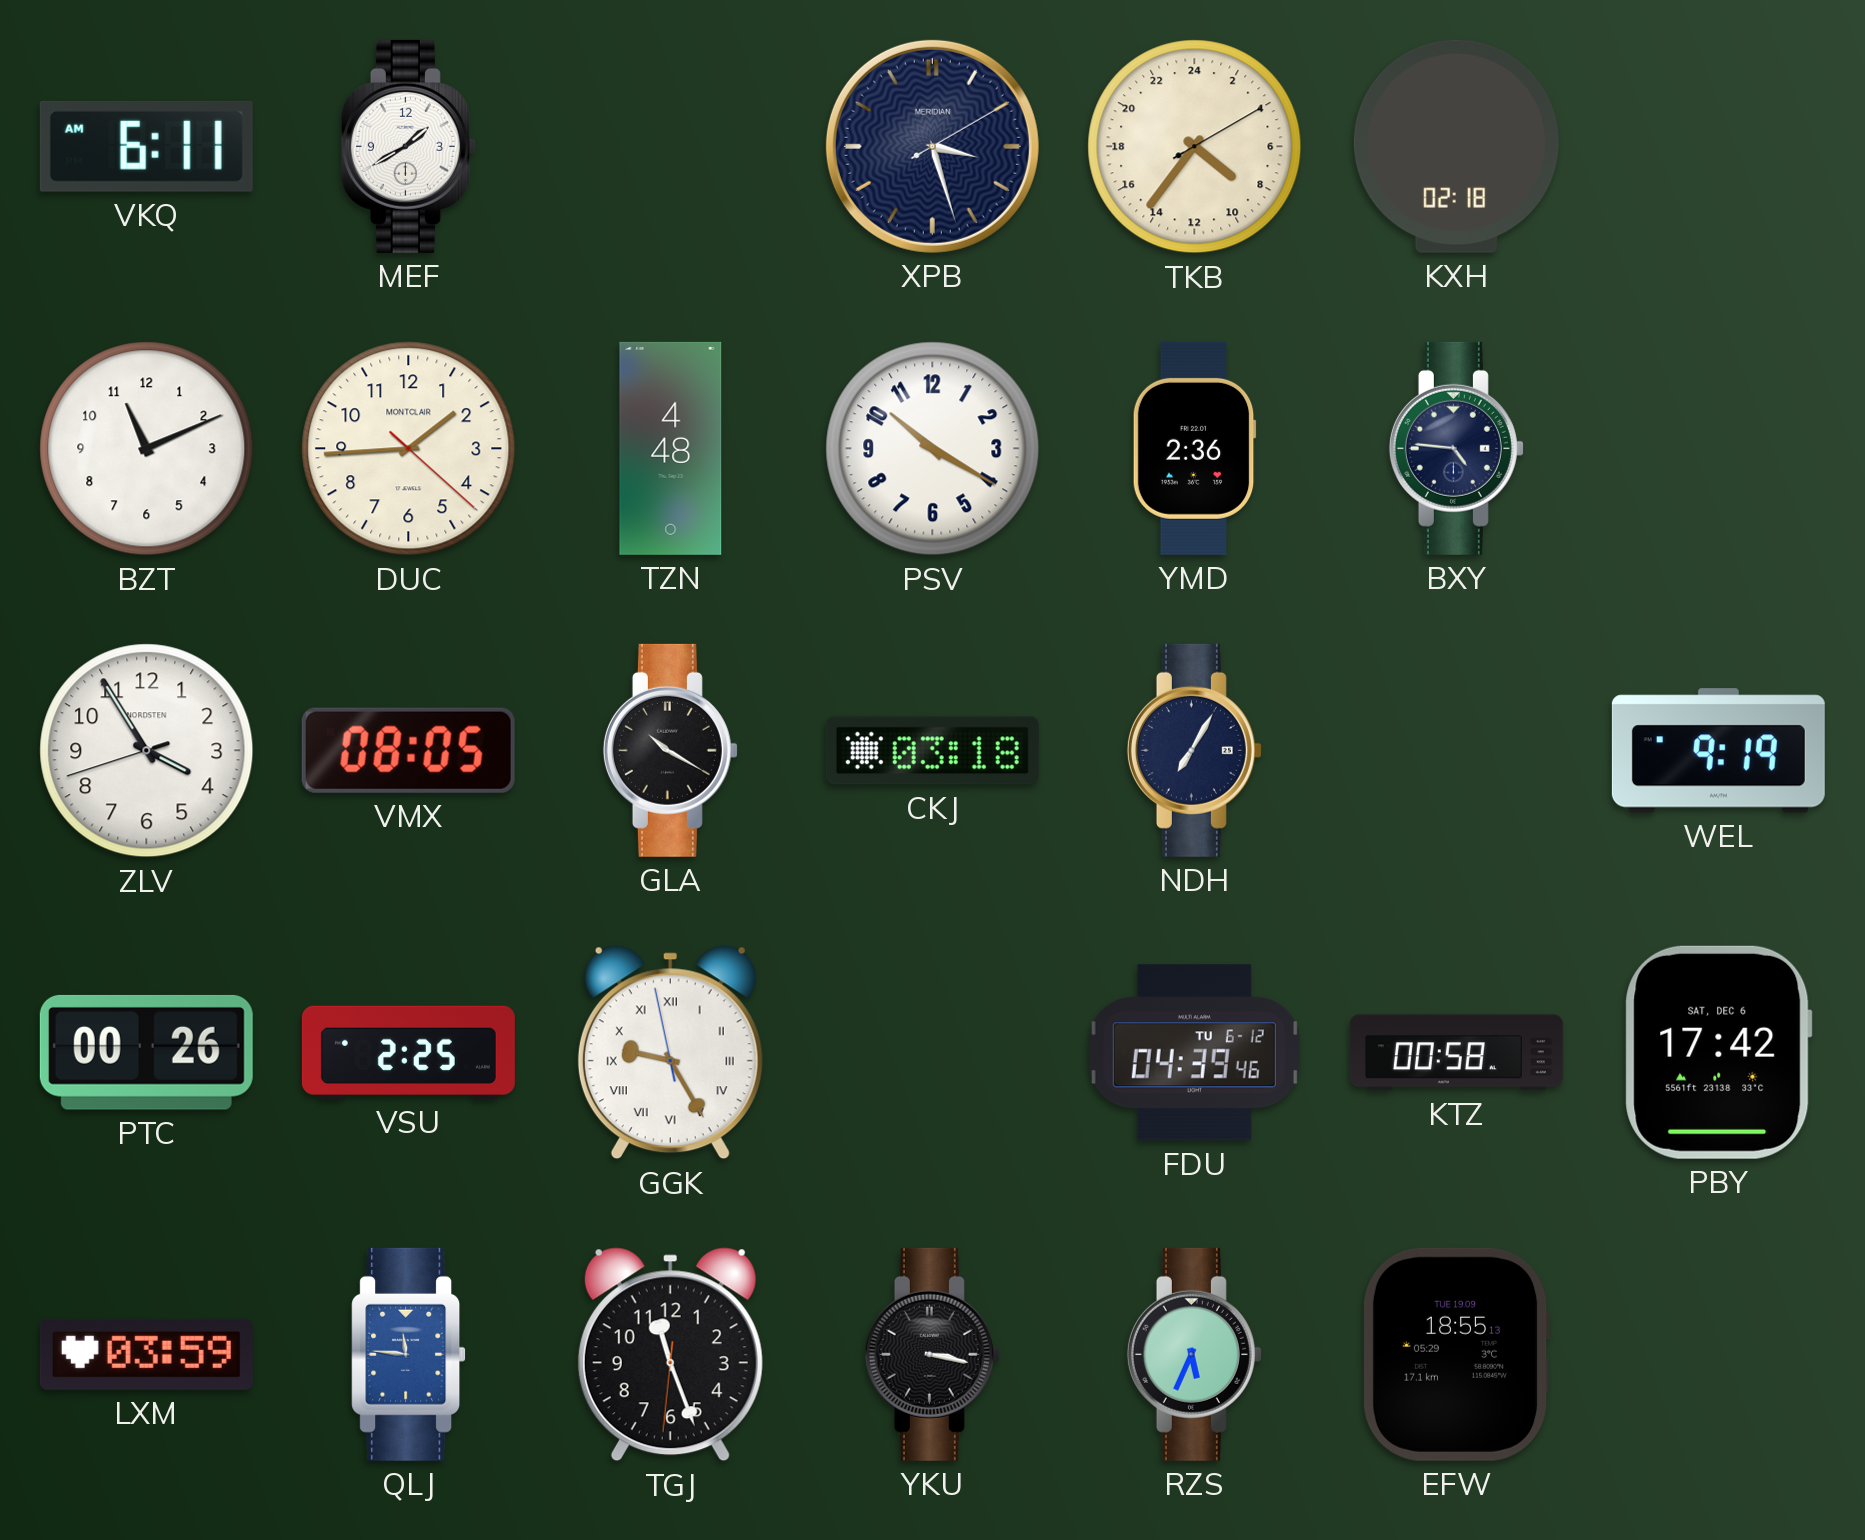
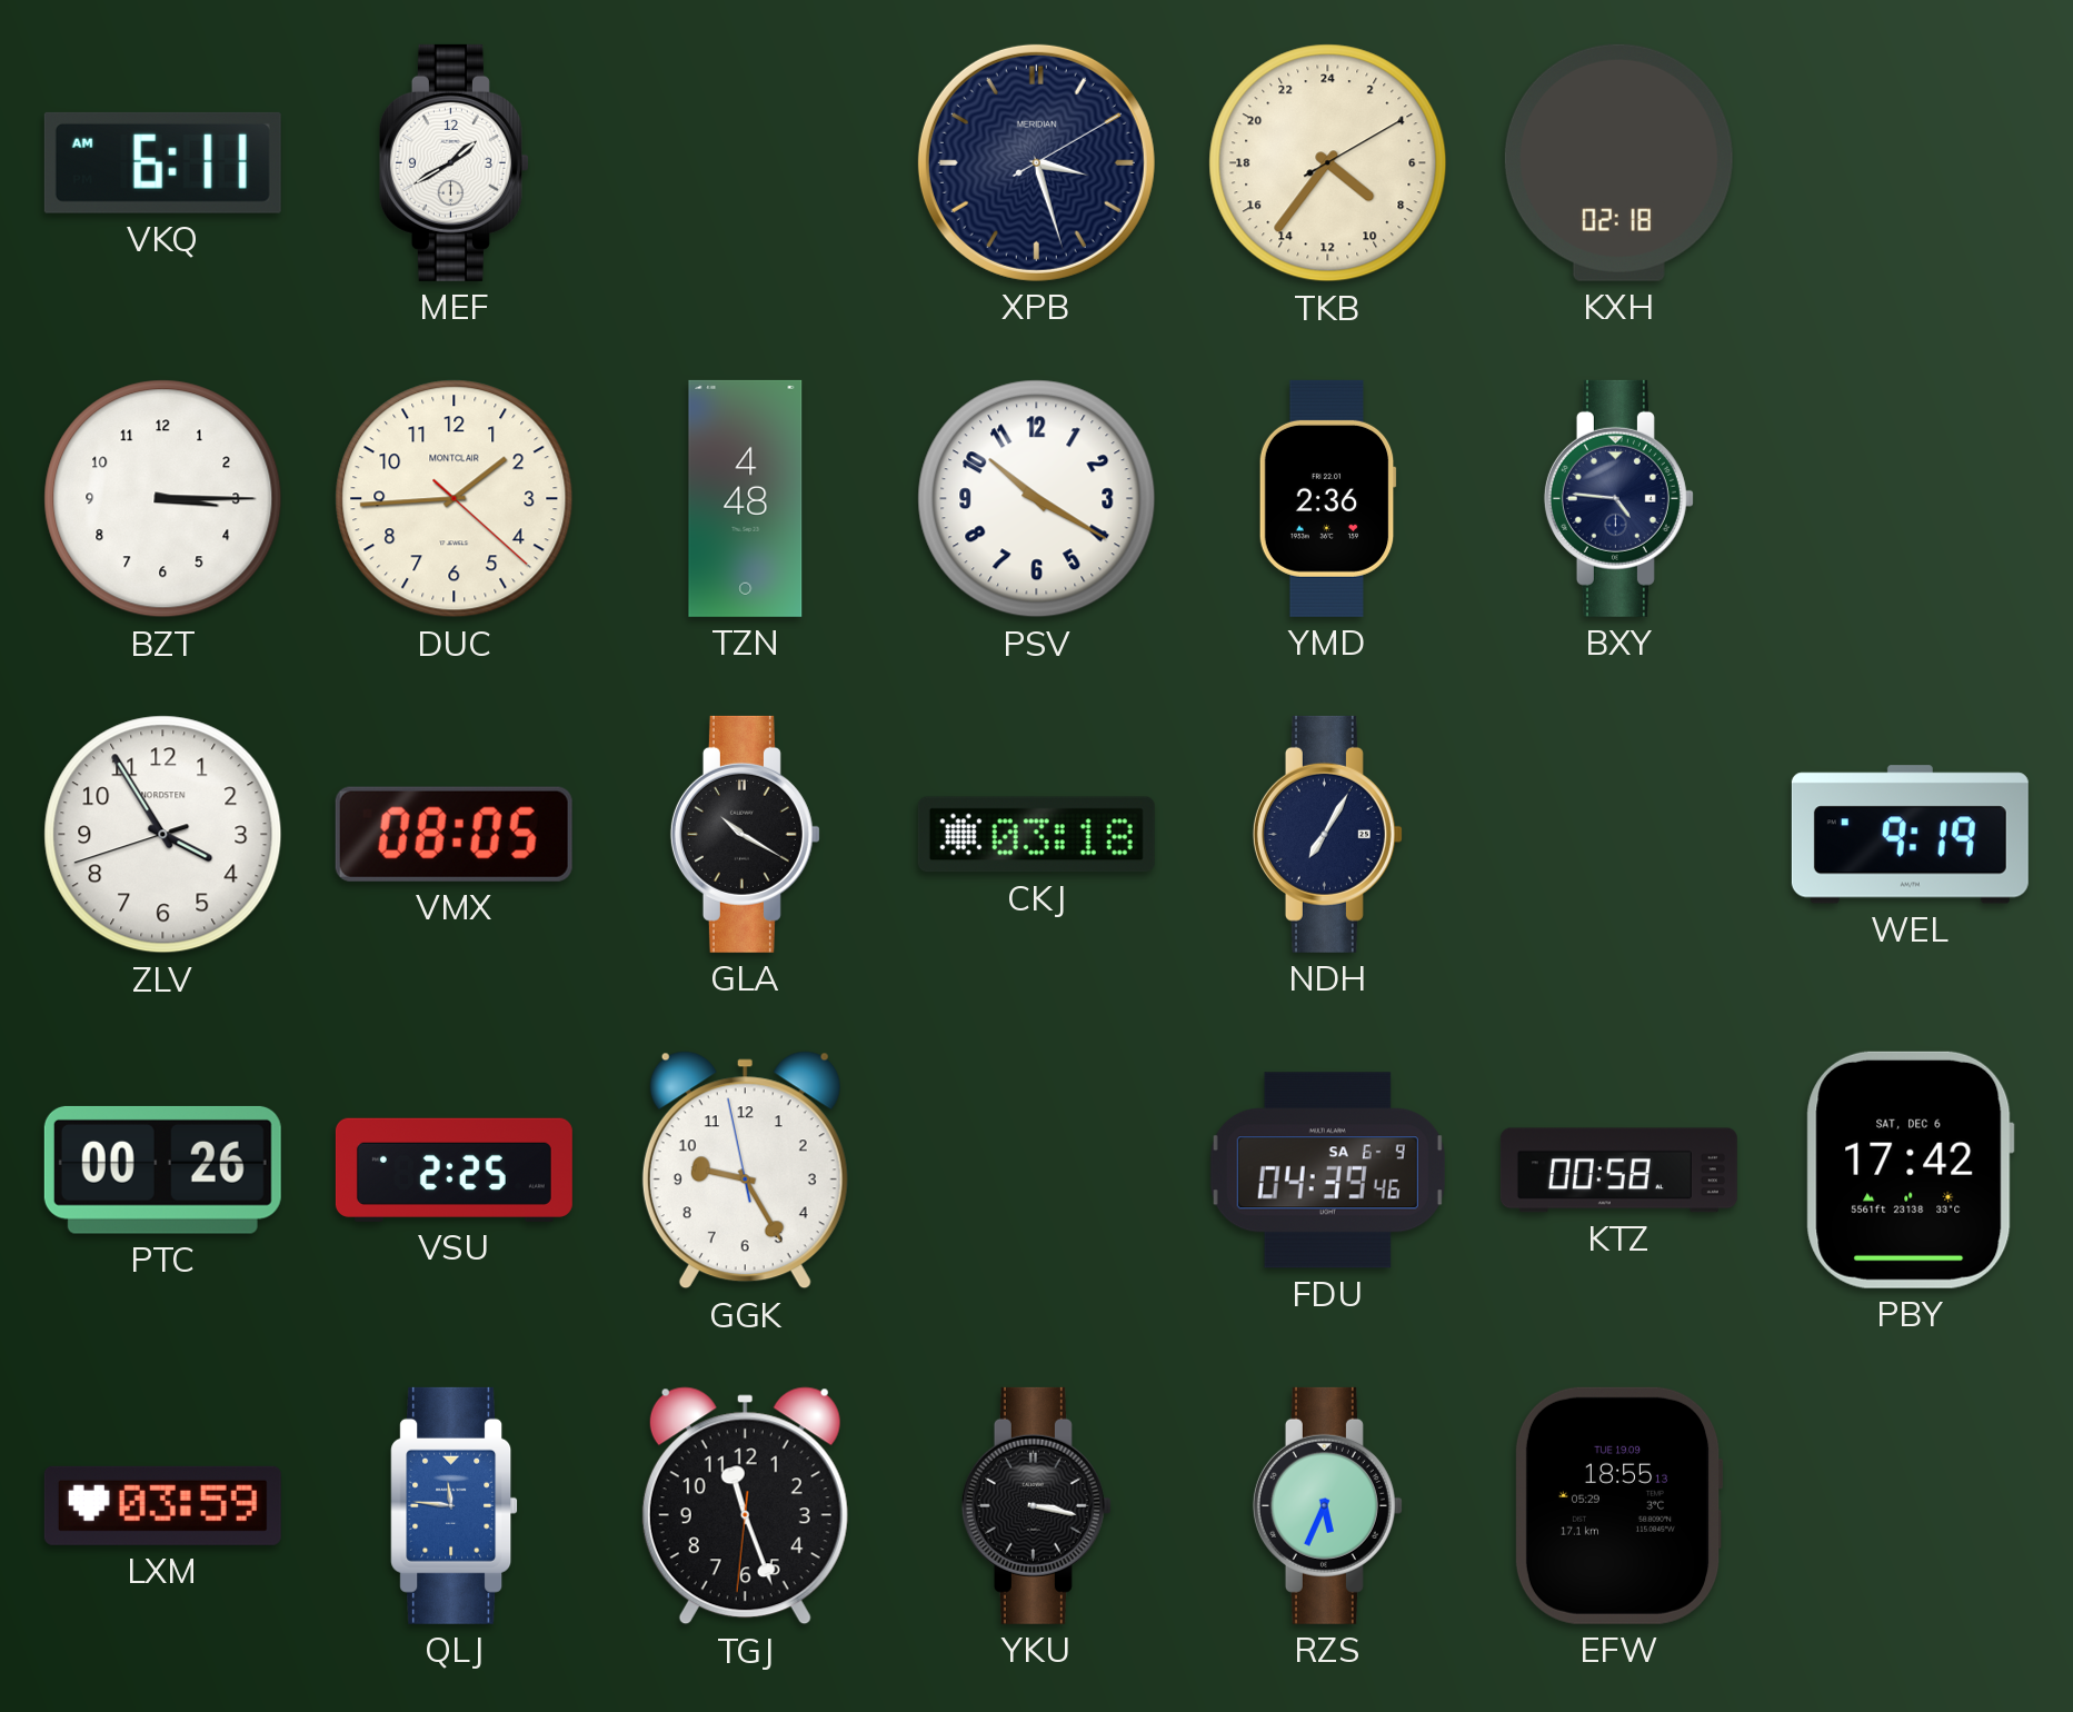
BZT: 11:11 -> 3:15 (163, 499)
GGK numerals: Roman -> Arabic (745, 1171)
FDU date: TU 6-12 -> SA 6-9 (1327, 1171)
